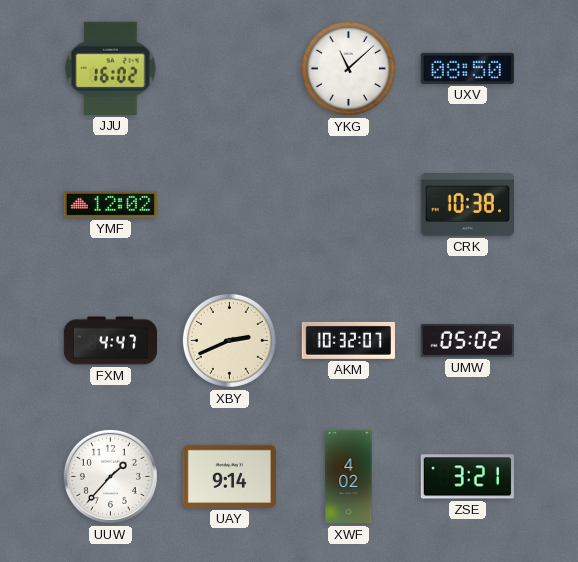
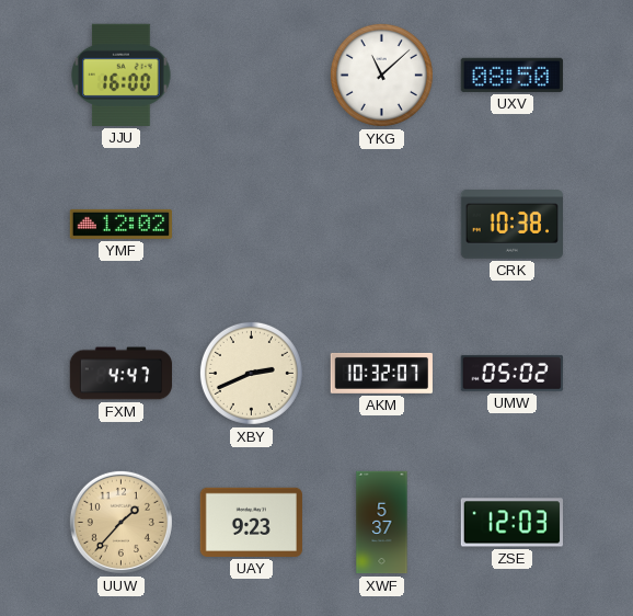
JJU: 16:02 -> 16:00 (122, 75)
UUW dial: white -> champagne (120, 522)
UAY: 9:14 -> 9:23 (251, 522)
XWF: 4:02 -> 5:37 (382, 523)
ZSE: 3:21 -> 12:03 (511, 523)
